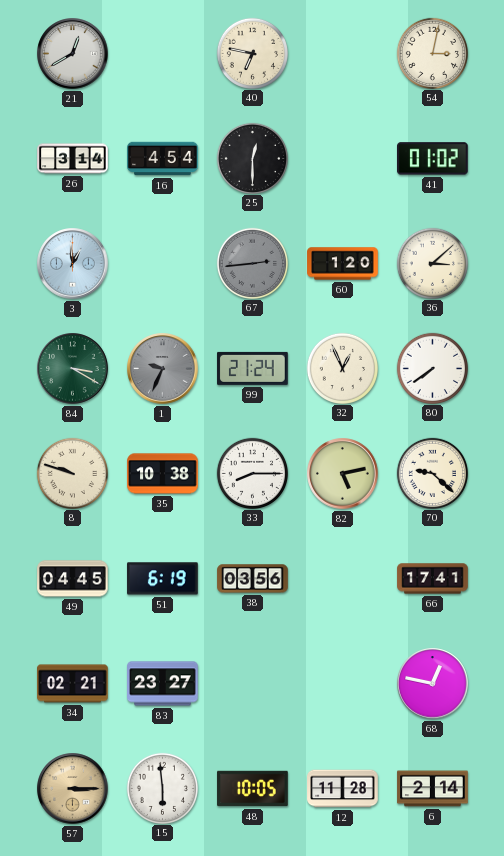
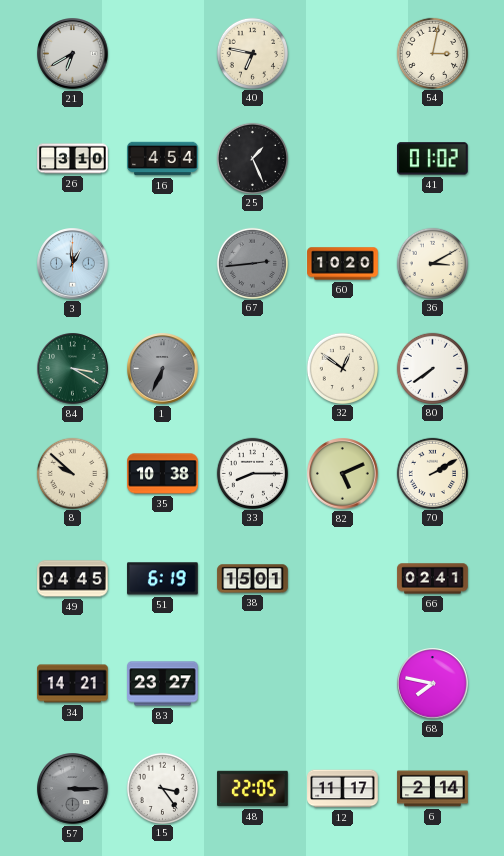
21: 12:40 -> 6:40 (73, 54)
26: 3:14 -> 3:10 (73, 159)
25: 12:30 -> 1:26 (252, 158)
60: 1:20 -> 10:20 (343, 264)
36: 3:08 -> 3:10 (432, 263)
1: 9:34 -> 6:34 (163, 369)
99: 21:24 -> none (253, 368)
32: 12:56 -> 12:51 (342, 368)
8: 9:48 -> 9:52 (72, 473)
82: 5:13 -> 5:11 (343, 474)
70: 9:22 -> 2:10 (432, 473)
38: 03:56 -> 15:01 (253, 579)
66: 17:41 -> 02:41 (433, 579)
34: 02:21 -> 14:21 (73, 684)
68: 12:47 -> 7:47 (433, 684)
57 dial: champagne -> grey (73, 789)
15: 5:59 -> 3:24 (162, 788)
48: 10:05 -> 22:05 (253, 789)
12: 11:28 -> 11:17 (343, 789)
